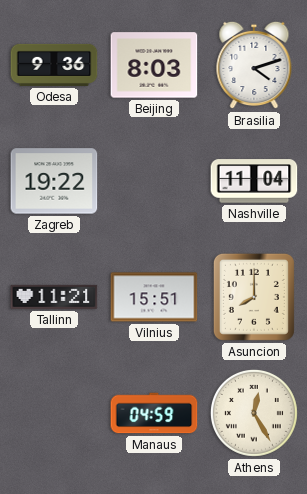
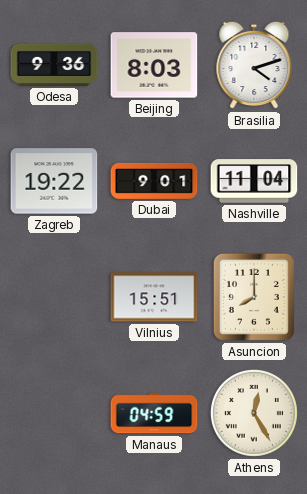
Dubai: none -> 9:01 (154, 181)
Tallinn: 11:21 -> none (54, 297)
